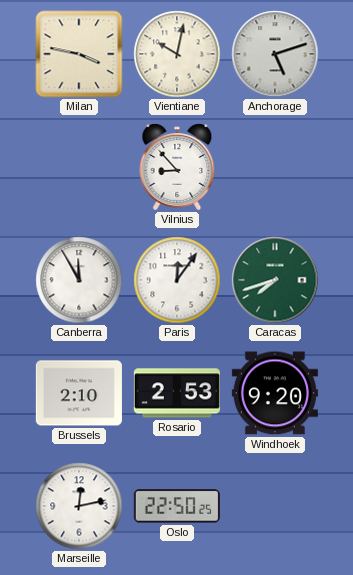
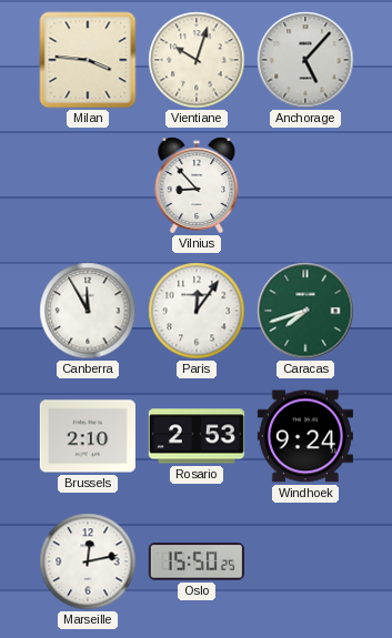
Milan: 3:47 -> 3:46 (88, 60)
Vientiane: 10:02 -> 10:03 (197, 60)
Anchorage: 5:12 -> 5:07 (305, 60)
Windhoek: 9:20 -> 9:24 (305, 436)
Oslo: 22:50 -> 15:50 (197, 561)
